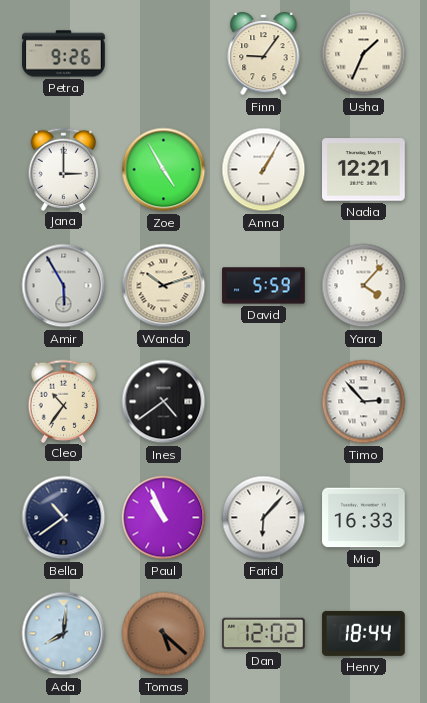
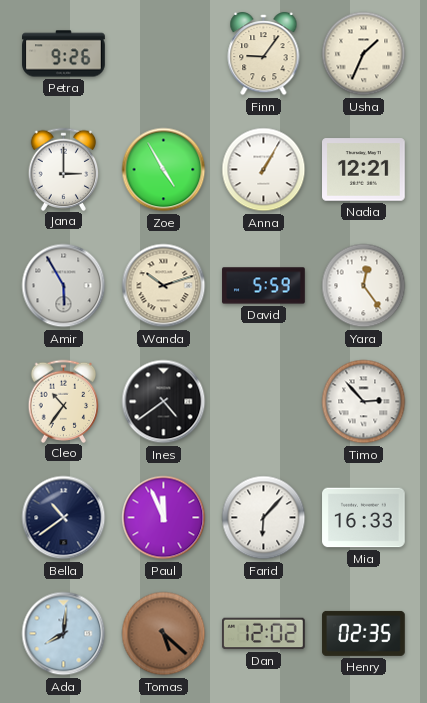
Yara: 4:07 -> 12:24 (364, 286)
Paul: 10:56 -> 11:56 (164, 518)
Henry: 18:44 -> 02:35 (364, 633)
